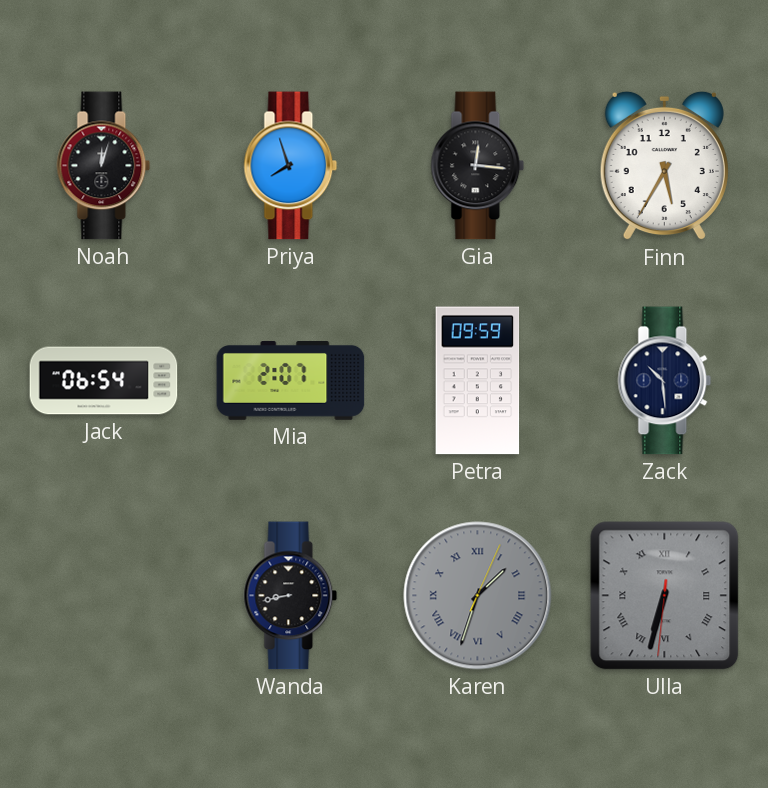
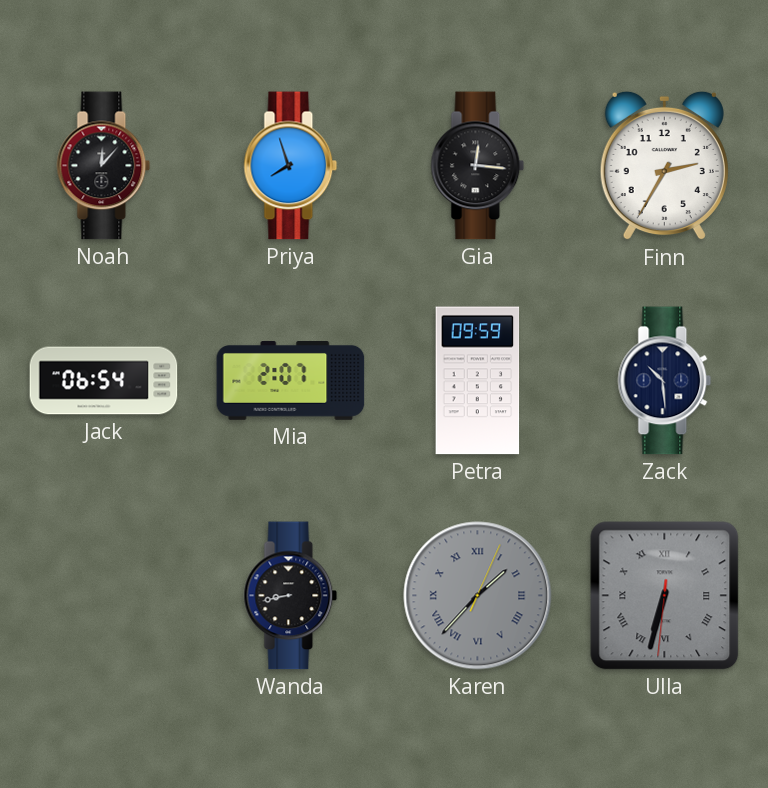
Noah: 12:03 -> 12:07 (104, 166)
Finn: 5:35 -> 2:35 (664, 166)
Karen: 1:33 -> 1:37 (478, 596)
